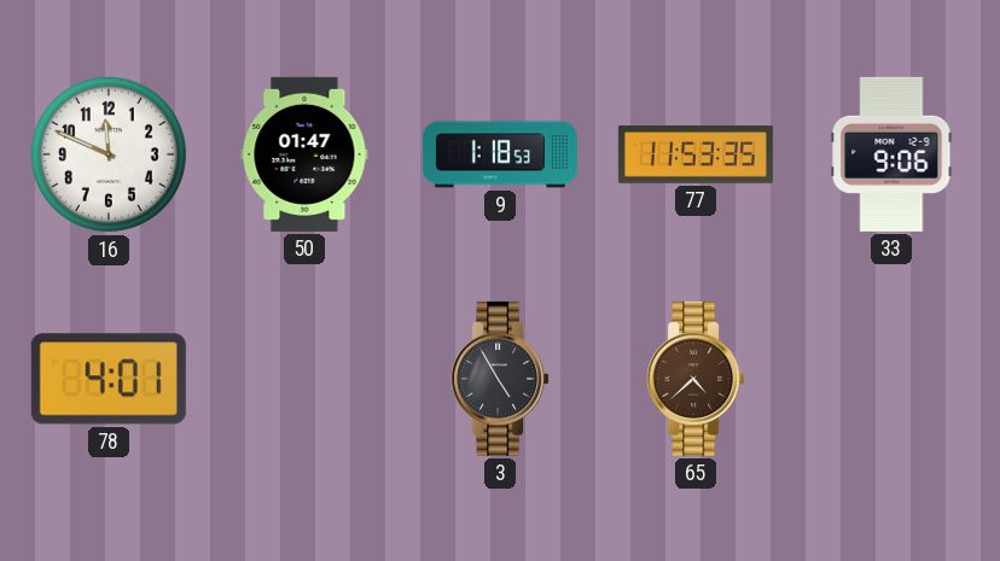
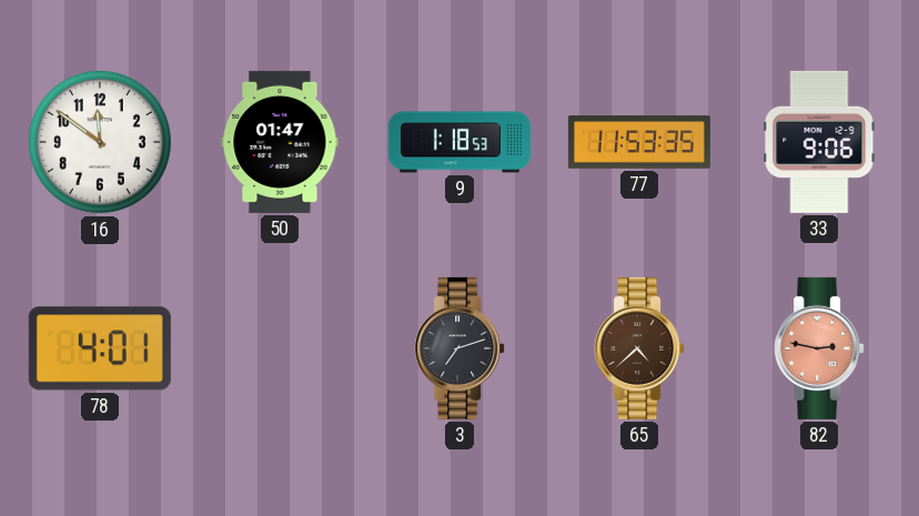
16: 11:49 -> 11:51 (100, 142)
3: 4:55 -> 7:12 (459, 348)
82: none -> 2:47 (819, 348)
